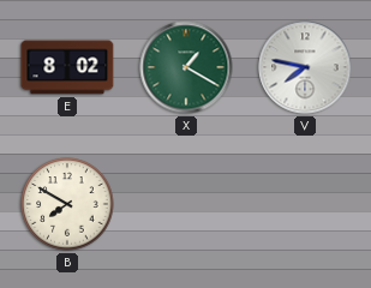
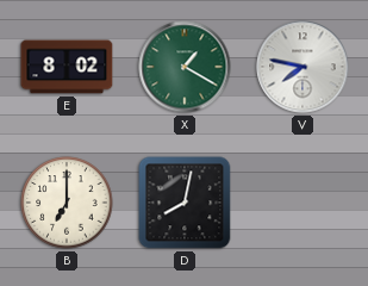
B: 7:50 -> 7:00 (67, 203)
D: none -> 8:02 (185, 203)
